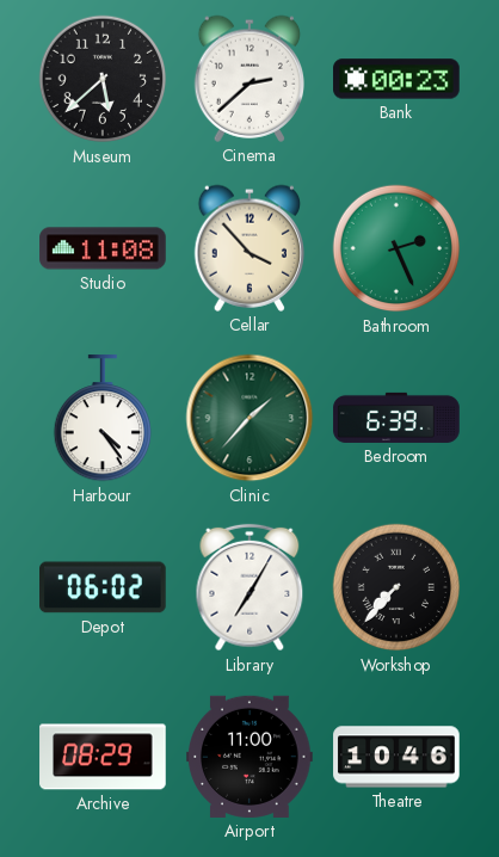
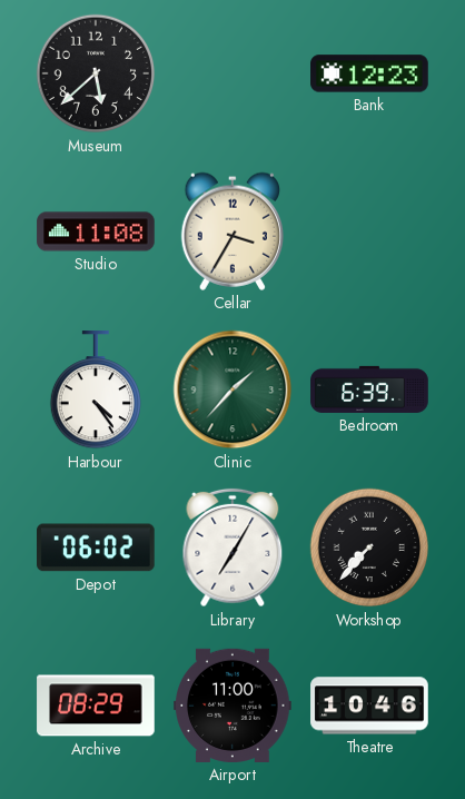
Cinema: 2:38 -> none (248, 79)
Bank: 00:23 -> 12:23 (369, 73)
Cellar: 3:53 -> 3:35 (231, 231)
Bathroom: 2:26 -> none (396, 248)
